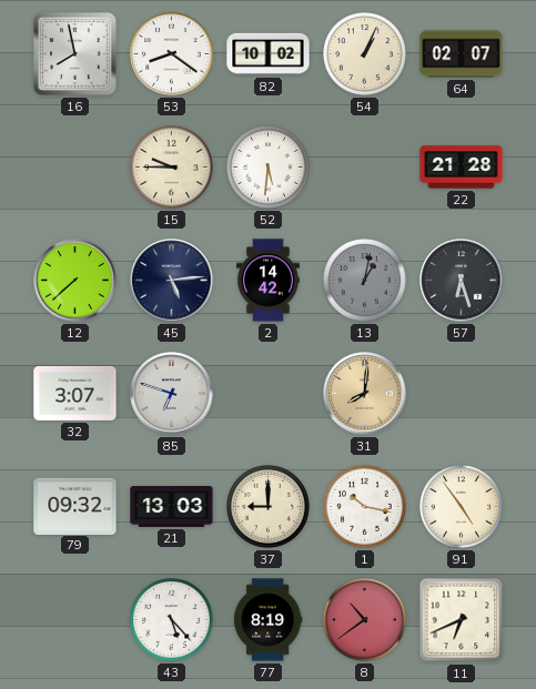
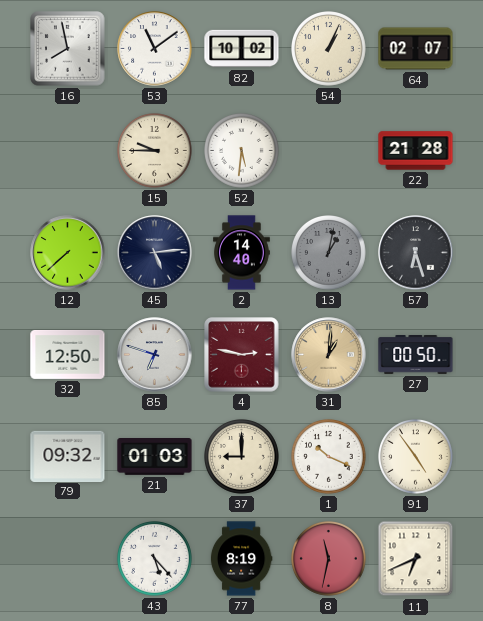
53: 8:21 -> 11:09 (155, 49)
2: 14:42 -> 14:40 (242, 253)
32: 3:07 -> 12:50 (68, 354)
4: none -> 2:47 (242, 355)
31: 8:01 -> 1:01 (329, 355)
27: none -> 00:50 (416, 355)
21: 13:03 -> 01:03 (155, 457)
1: 10:17 -> 10:19 (329, 457)
8: 10:39 -> 11:32 (329, 559)
